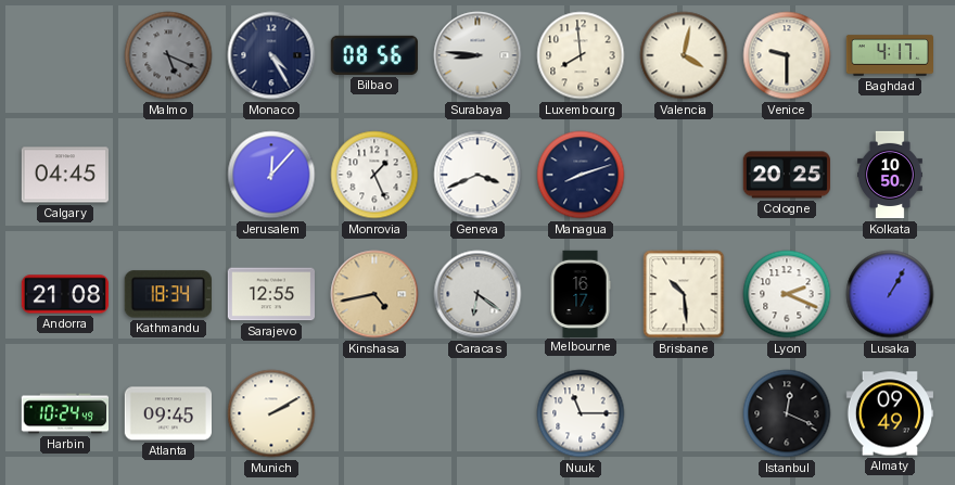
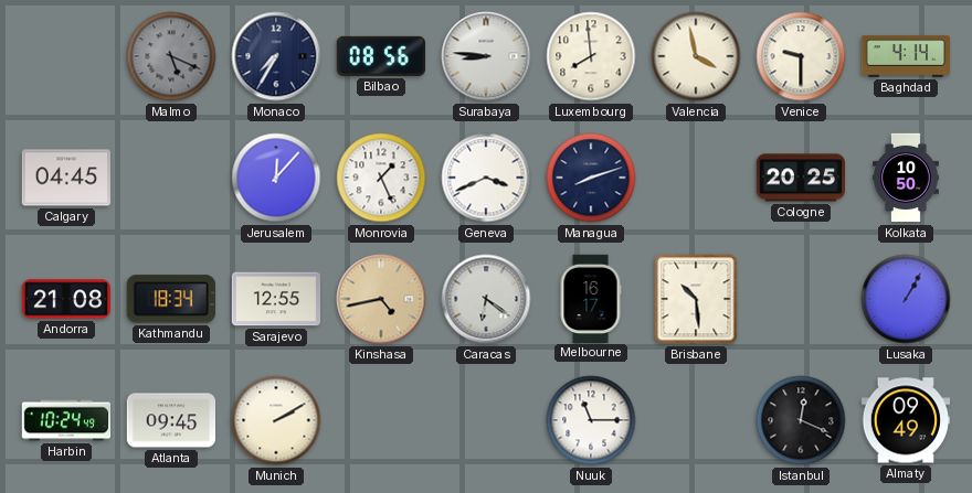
Monaco: 4:25 -> 7:35 (276, 56)
Valencia: 4:02 -> 3:58 (696, 56)
Baghdad: 4:17 -> 4:14 (906, 56)
Lyon: 2:19 -> none (787, 294)
